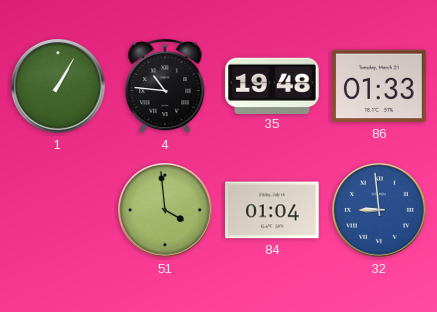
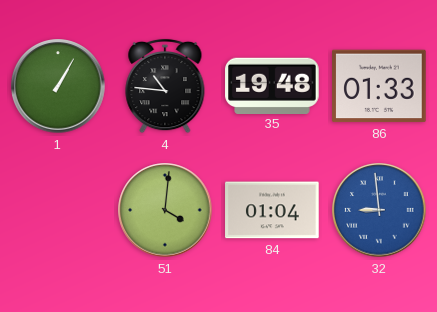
51: 3:59 -> 4:01 (165, 210)
